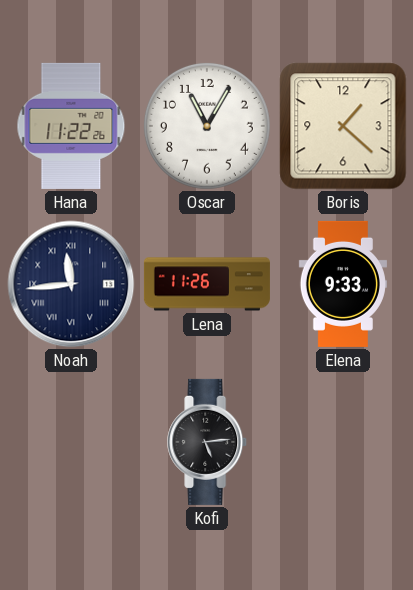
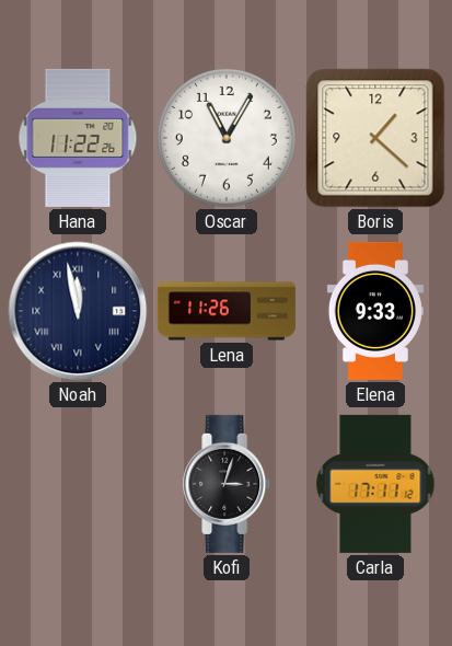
Noah: 11:44 -> 11:58 (78, 311)
Kofi: 5:14 -> 3:03 (228, 484)
Carla: none -> 17:11 (375, 484)
